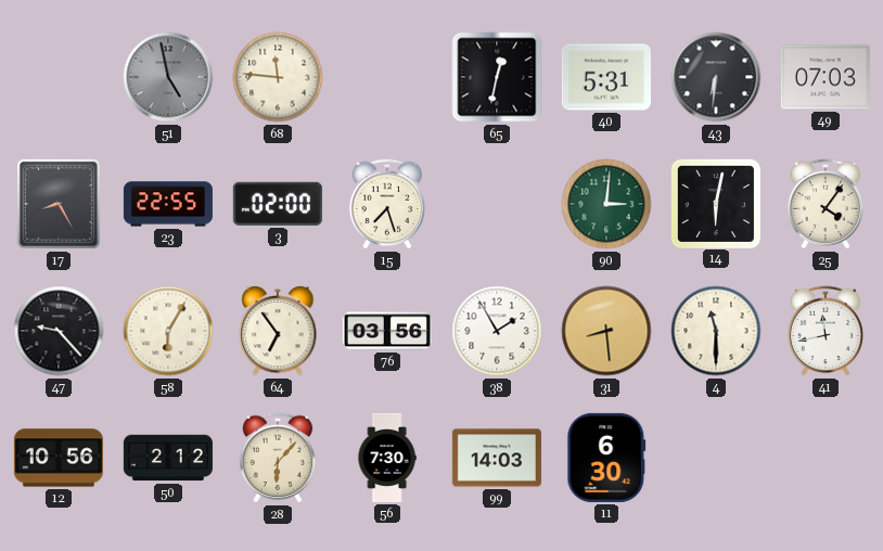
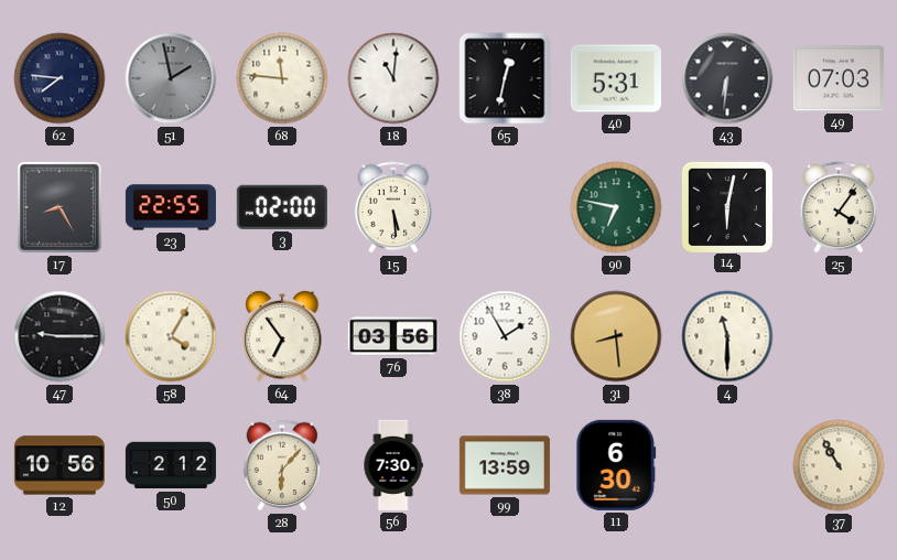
62: none -> 7:46 (60, 78)
51: 4:58 -> 1:58 (171, 78)
18: none -> 11:01 (393, 78)
15: 7:27 -> 5:29 (393, 207)
90: 3:01 -> 6:47 (616, 207)
47: 9:23 -> 9:15 (60, 336)
58: 6:05 -> 4:05 (171, 336)
41: 11:43 -> none (826, 331)
99: 14:03 -> 13:59 (505, 465)
37: none -> 10:55 (839, 465)
